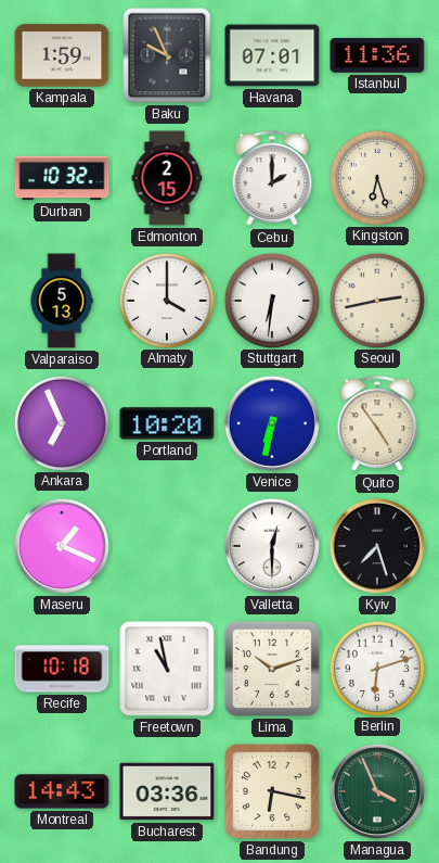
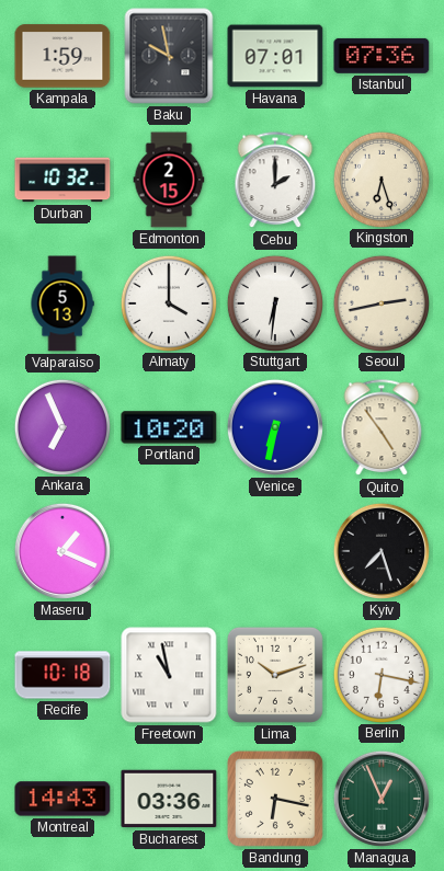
Baku: 9:56 -> 9:58 (169, 56)
Istanbul: 11:36 -> 07:36 (382, 56)
Valletta: 12:30 -> none (272, 546)
Berlin: 6:12 -> 6:17 (380, 674)
Managua: 3:56 -> 12:56 (382, 799)
